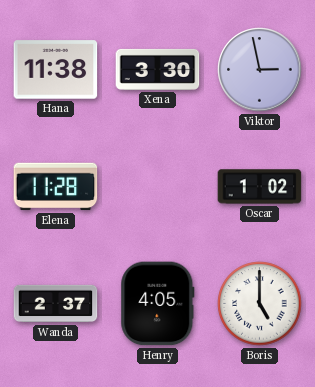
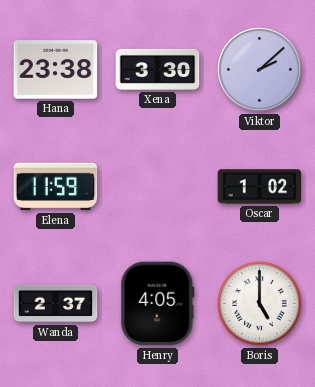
Hana: 11:38 -> 23:38 (56, 70)
Viktor: 2:58 -> 2:08 (260, 70)
Elena: 11:28 -> 11:59 (56, 187)
